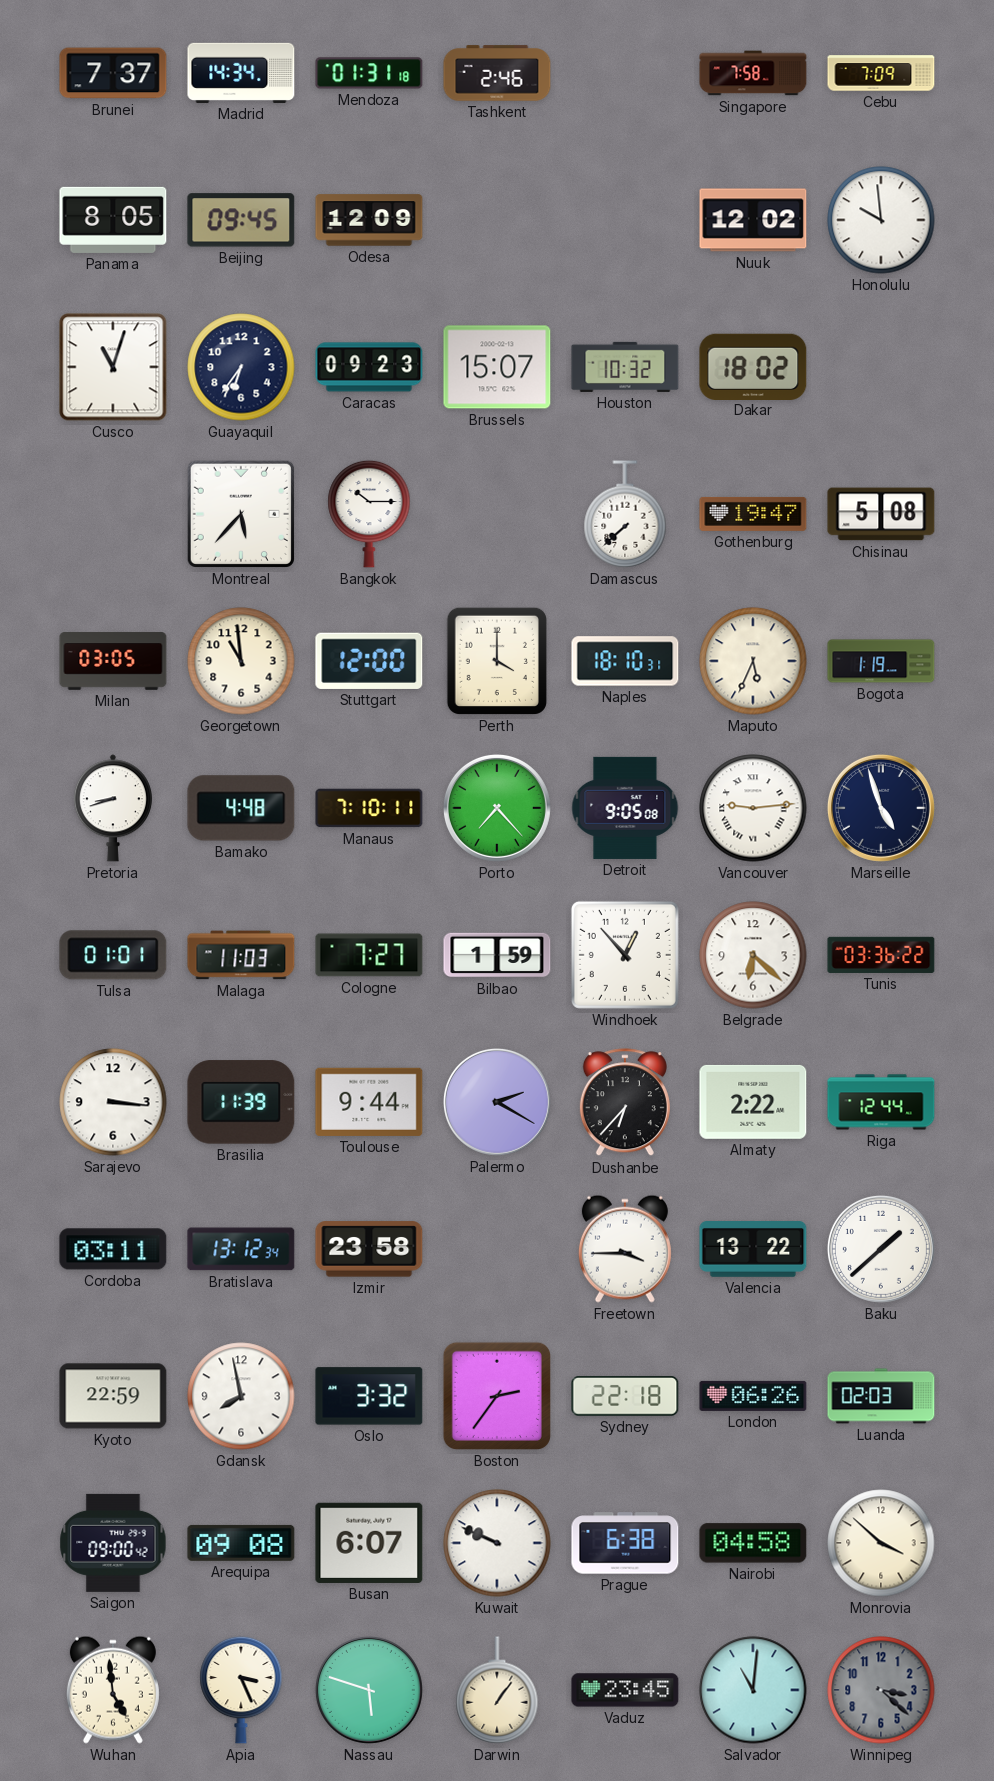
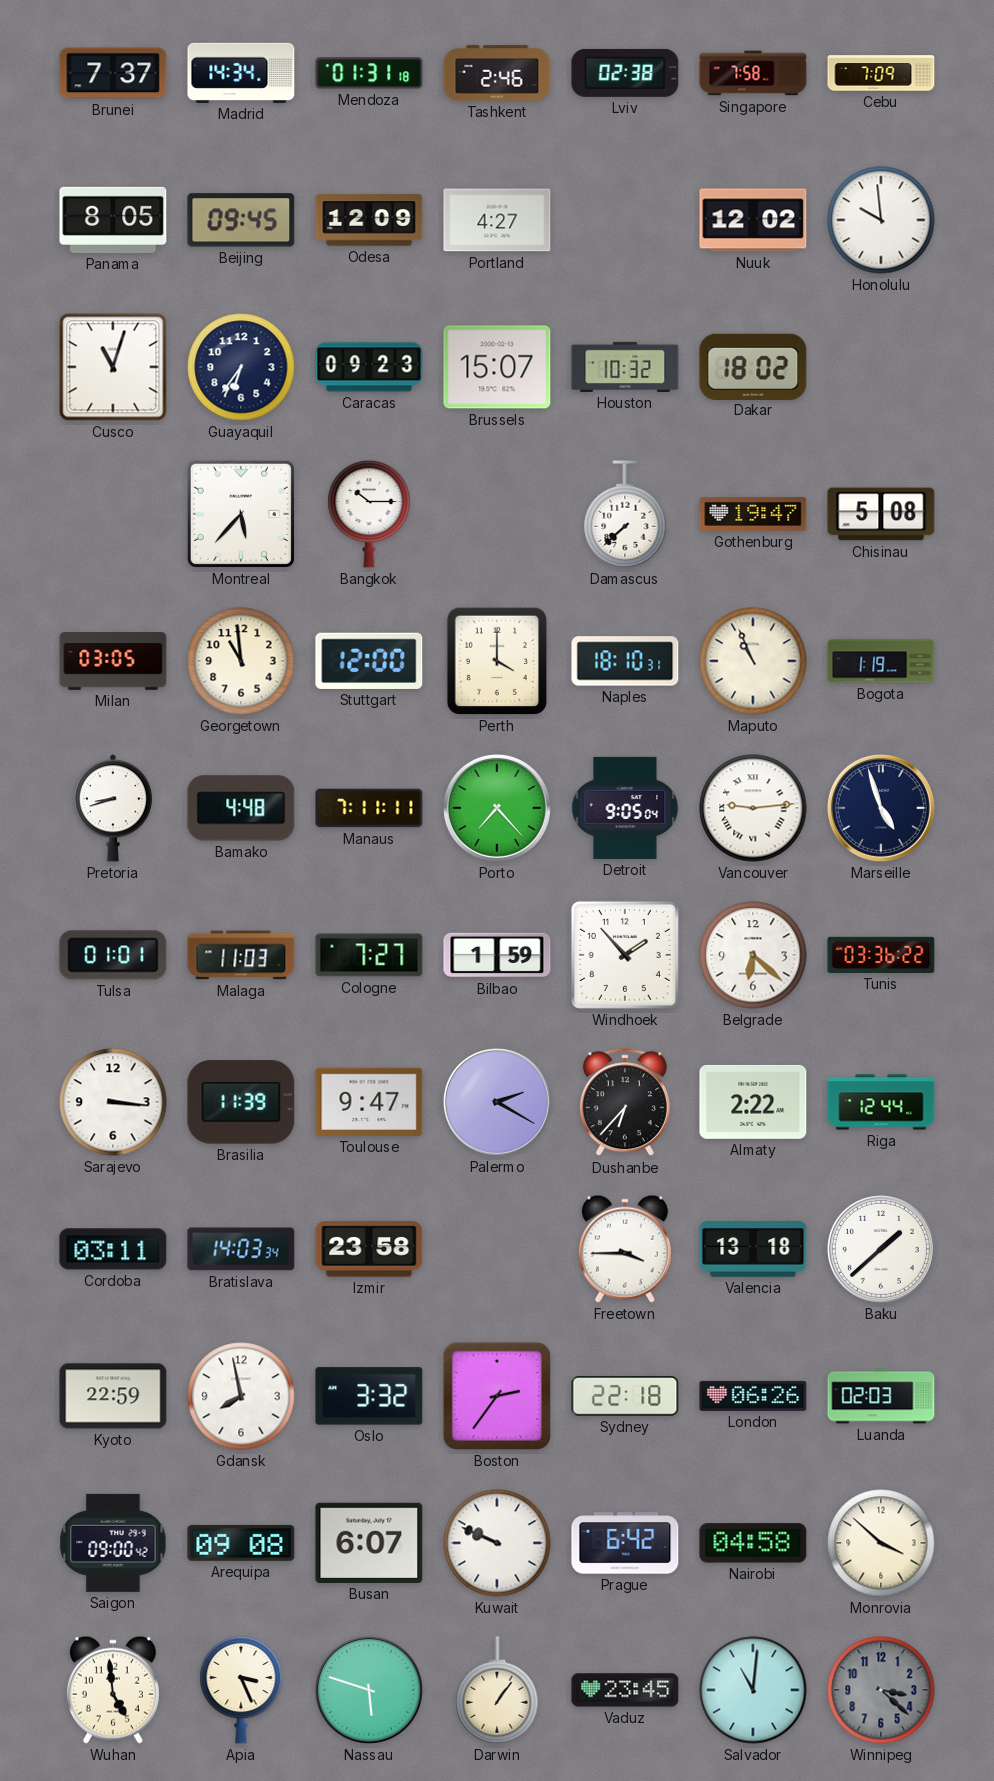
Lviv: none -> 02:38 (625, 73)
Portland: none -> 4:27 (497, 220)
Maputo: 5:34 -> 10:56 (753, 661)
Manaus: 7:10 -> 7:11 (369, 808)
Detroit: 9:05:08 -> 9:05:04 (625, 808)
Windhoek: 12:53 -> 1:53 (625, 955)
Toulouse: 9:44 -> 9:47 (369, 1102)
Bratislava: 13:12 -> 14:03 (241, 1249)
Valencia: 13:22 -> 13:18 (753, 1250)
Prague: 6:38 -> 6:42 (625, 1543)
